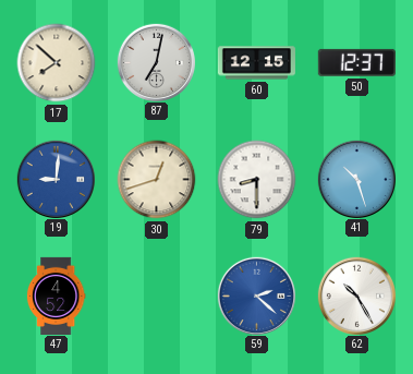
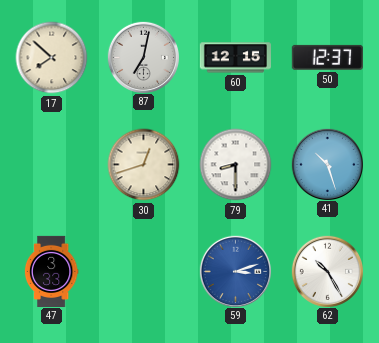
19: 9:01 -> none (56, 179)
47: 4:52 -> 3:33 (51, 271)
59: 2:22 -> 3:12 (235, 271)
